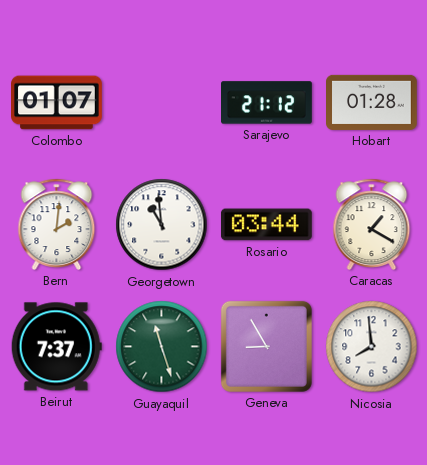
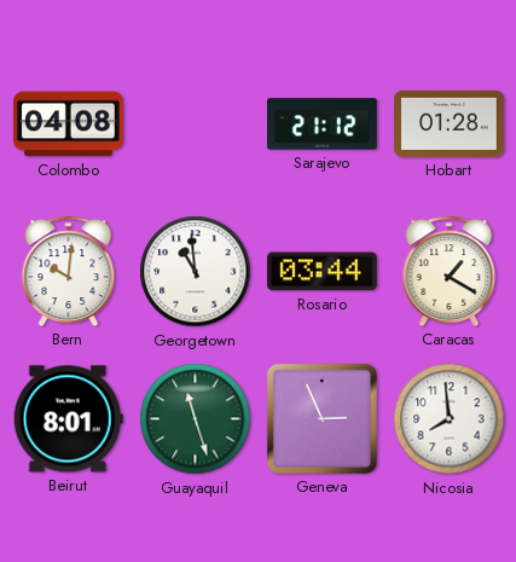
Colombo: 01:07 -> 04:08 (69, 124)
Bern: 2:01 -> 10:01 (69, 271)
Beirut: 7:37 -> 8:01 (68, 419)
Geneva: 8:55 -> 2:56 (321, 418)
